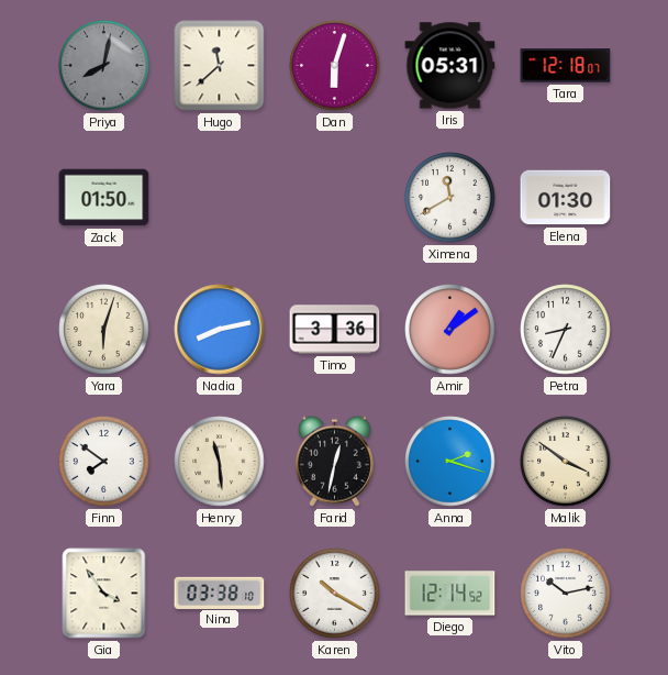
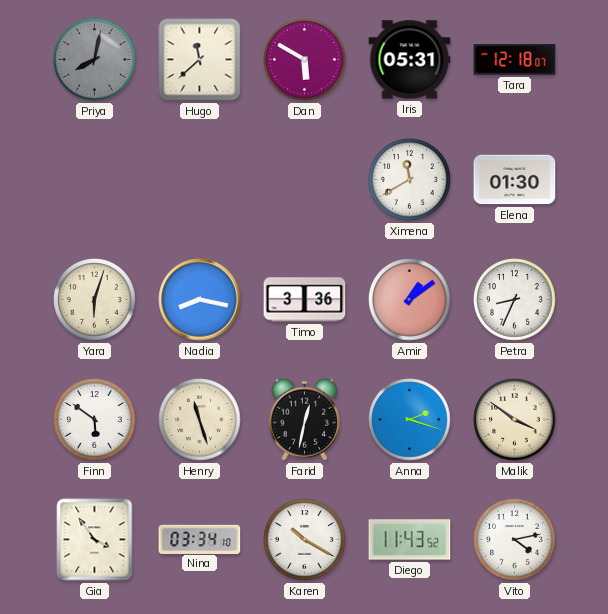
Dan: 6:03 -> 5:50 (305, 60)
Zack: 01:50 -> none (104, 198)
Nadia: 8:13 -> 8:17 (200, 300)
Finn: 7:51 -> 5:51 (95, 420)
Henry: 11:29 -> 11:27 (200, 420)
Nina: 03:38 -> 03:34 (200, 539)
Diego: 12:14 -> 11:43 (410, 540)
Vito: 10:13 -> 4:13 (515, 540)
